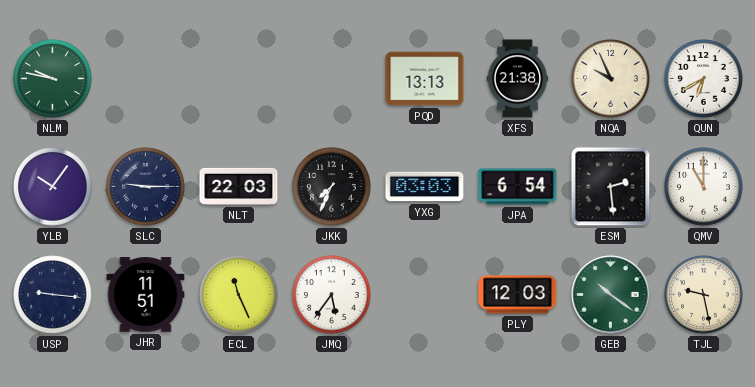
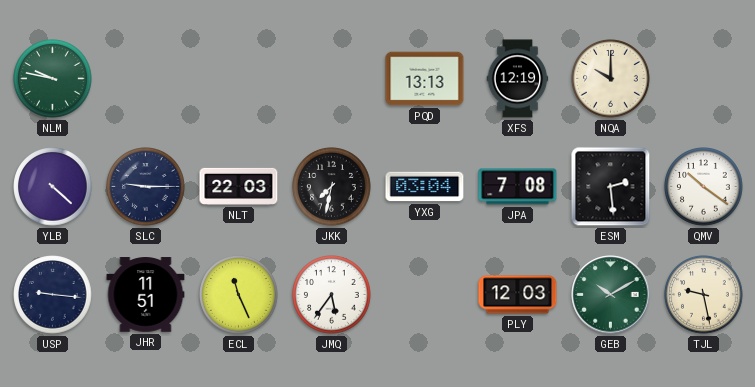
XFS: 21:38 -> 12:19 (518, 79)
NQA: 9:56 -> 10:00 (611, 79)
QUN: 6:40 -> none (704, 79)
YLB: 10:06 -> 4:22 (53, 187)
JKK: 7:34 -> 7:32 (332, 187)
YXG: 03:03 -> 03:04 (425, 187)
JPA: 6:54 -> 7:08 (518, 187)
QMV: 11:00 -> 10:21 (704, 187)
GEB: 10:21 -> 10:10 (611, 295)
